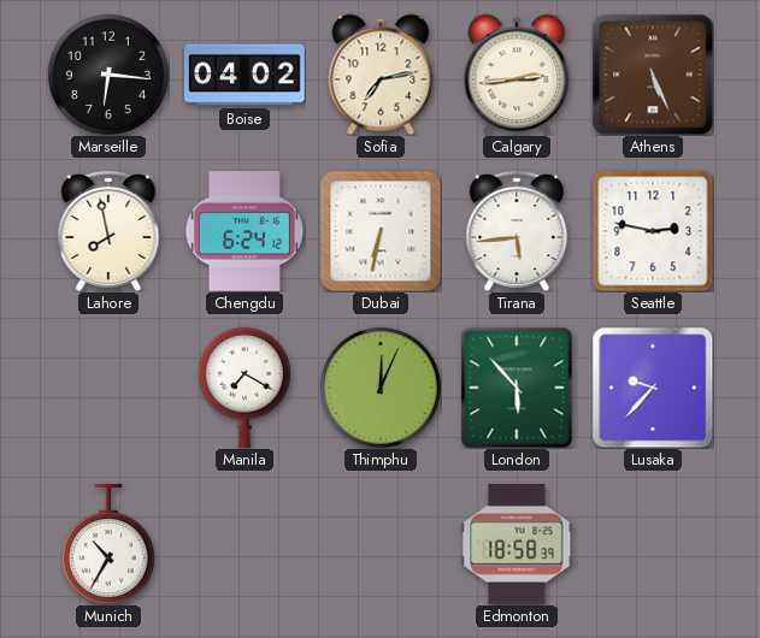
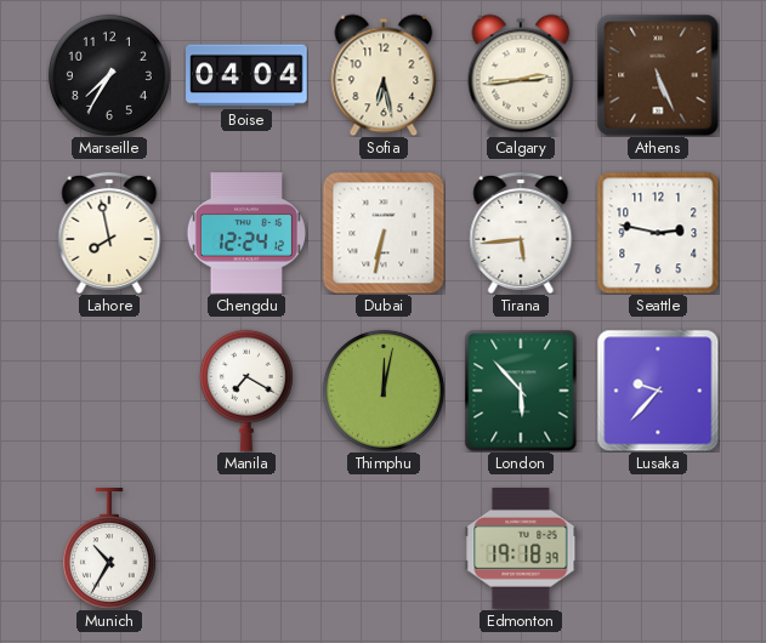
Marseille: 6:16 -> 7:35 (109, 75)
Boise: 04:02 -> 04:04 (246, 75)
Sofia: 7:13 -> 6:28 (384, 75)
Chengdu: 6:24 -> 12:24 (246, 233)
Thimphu: 12:04 -> 12:02 (384, 391)
Edmonton: 18:58 -> 19:18 (521, 550)
